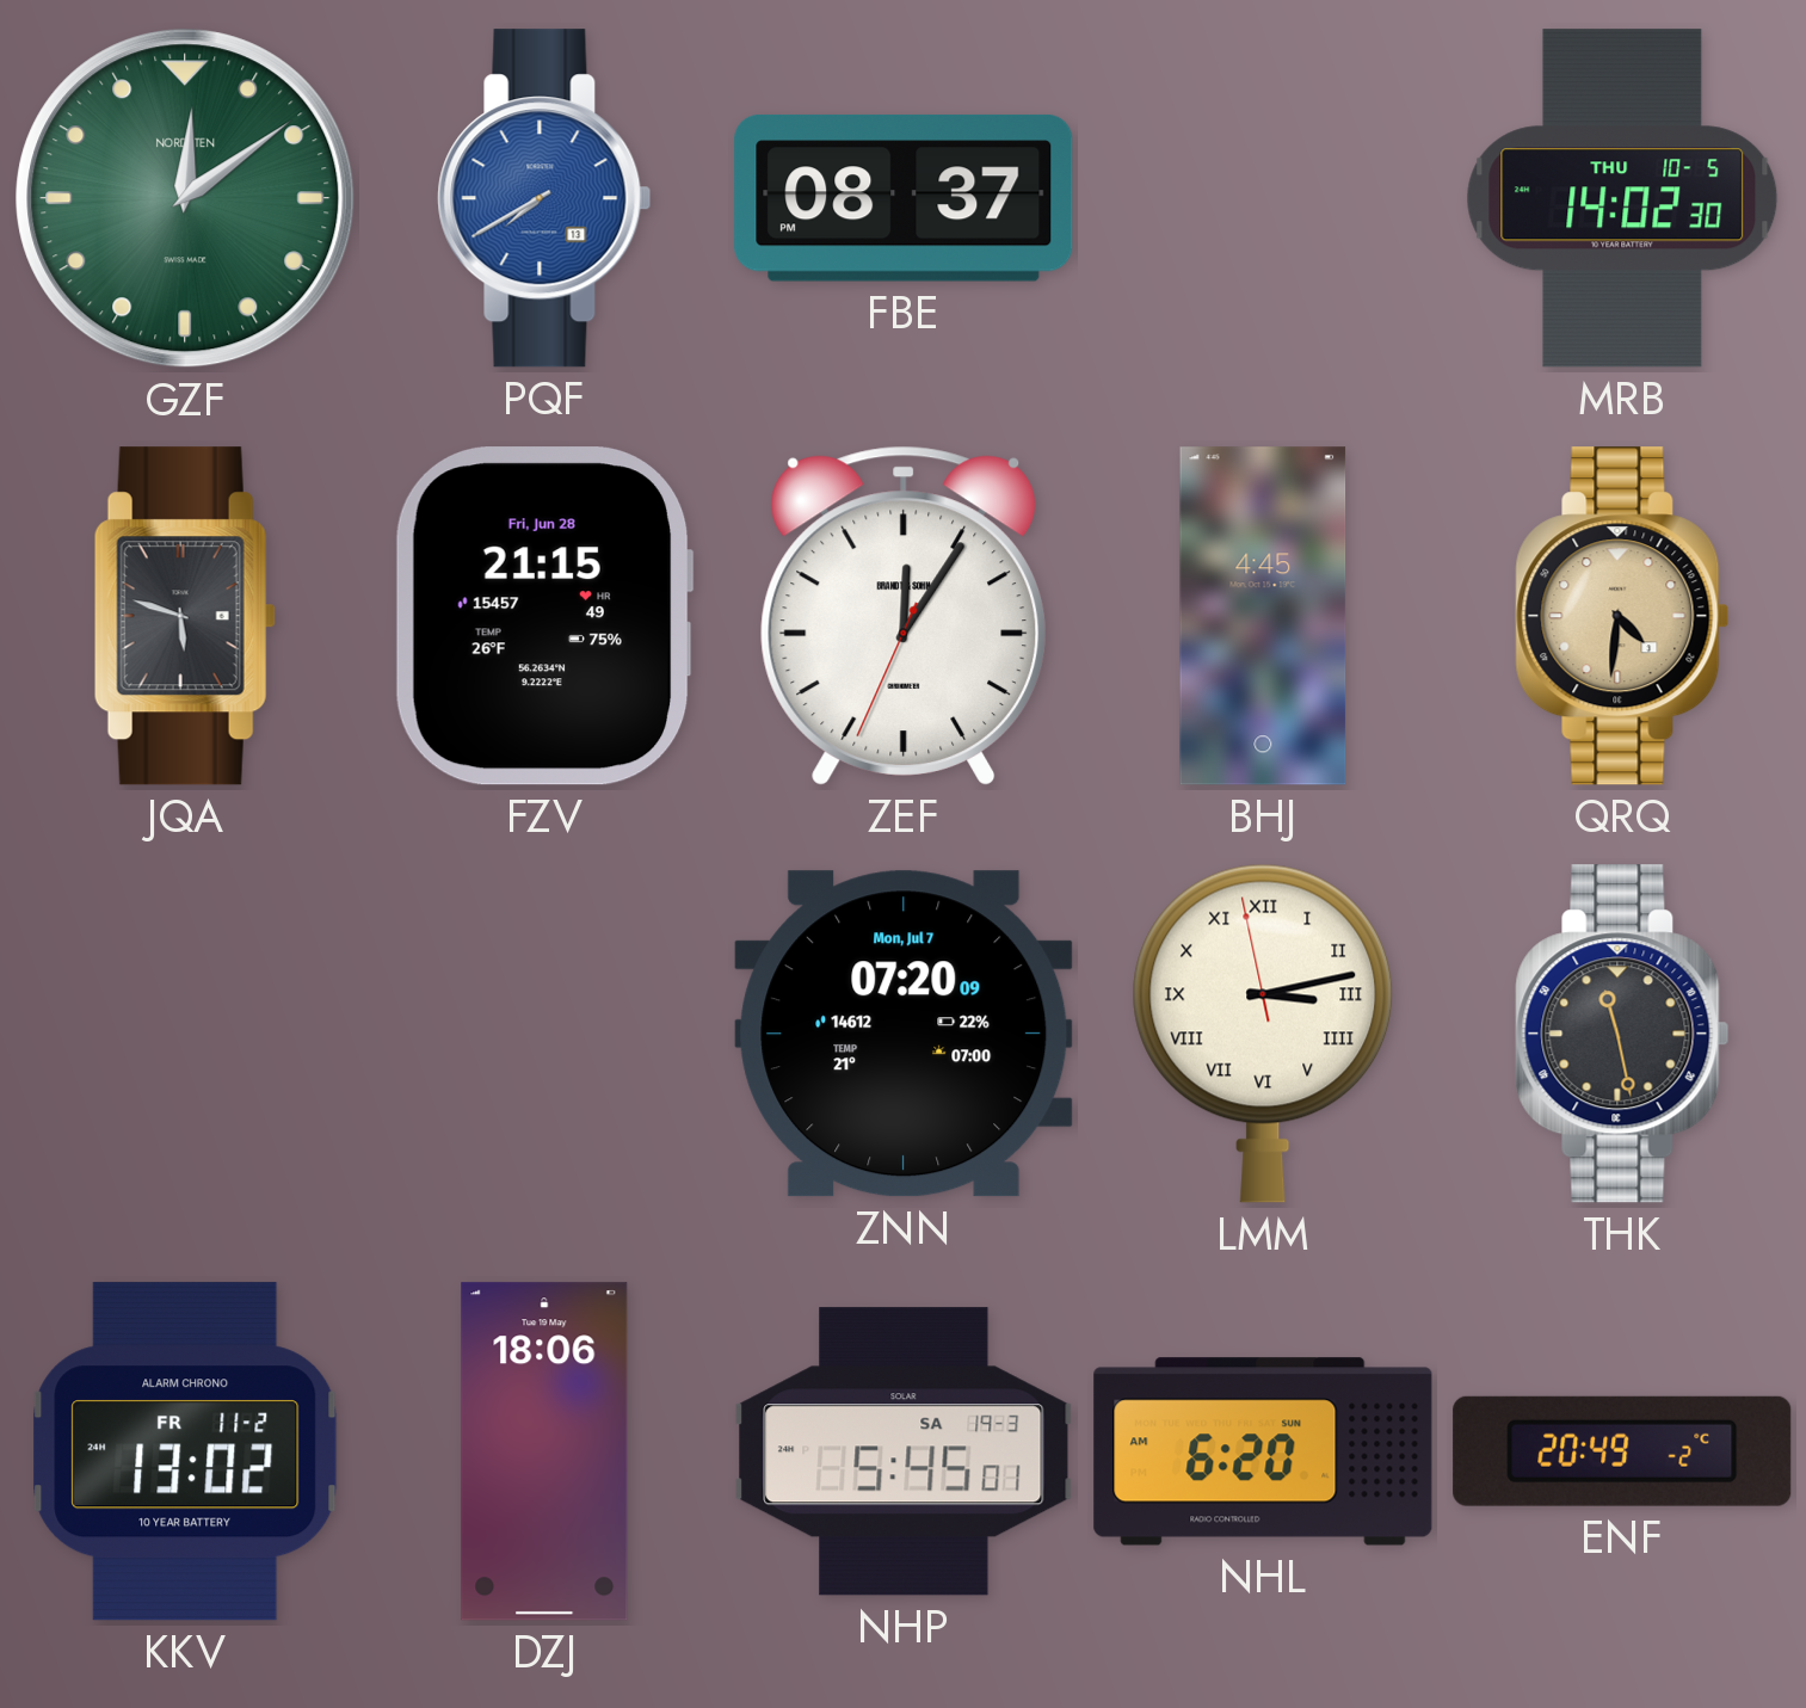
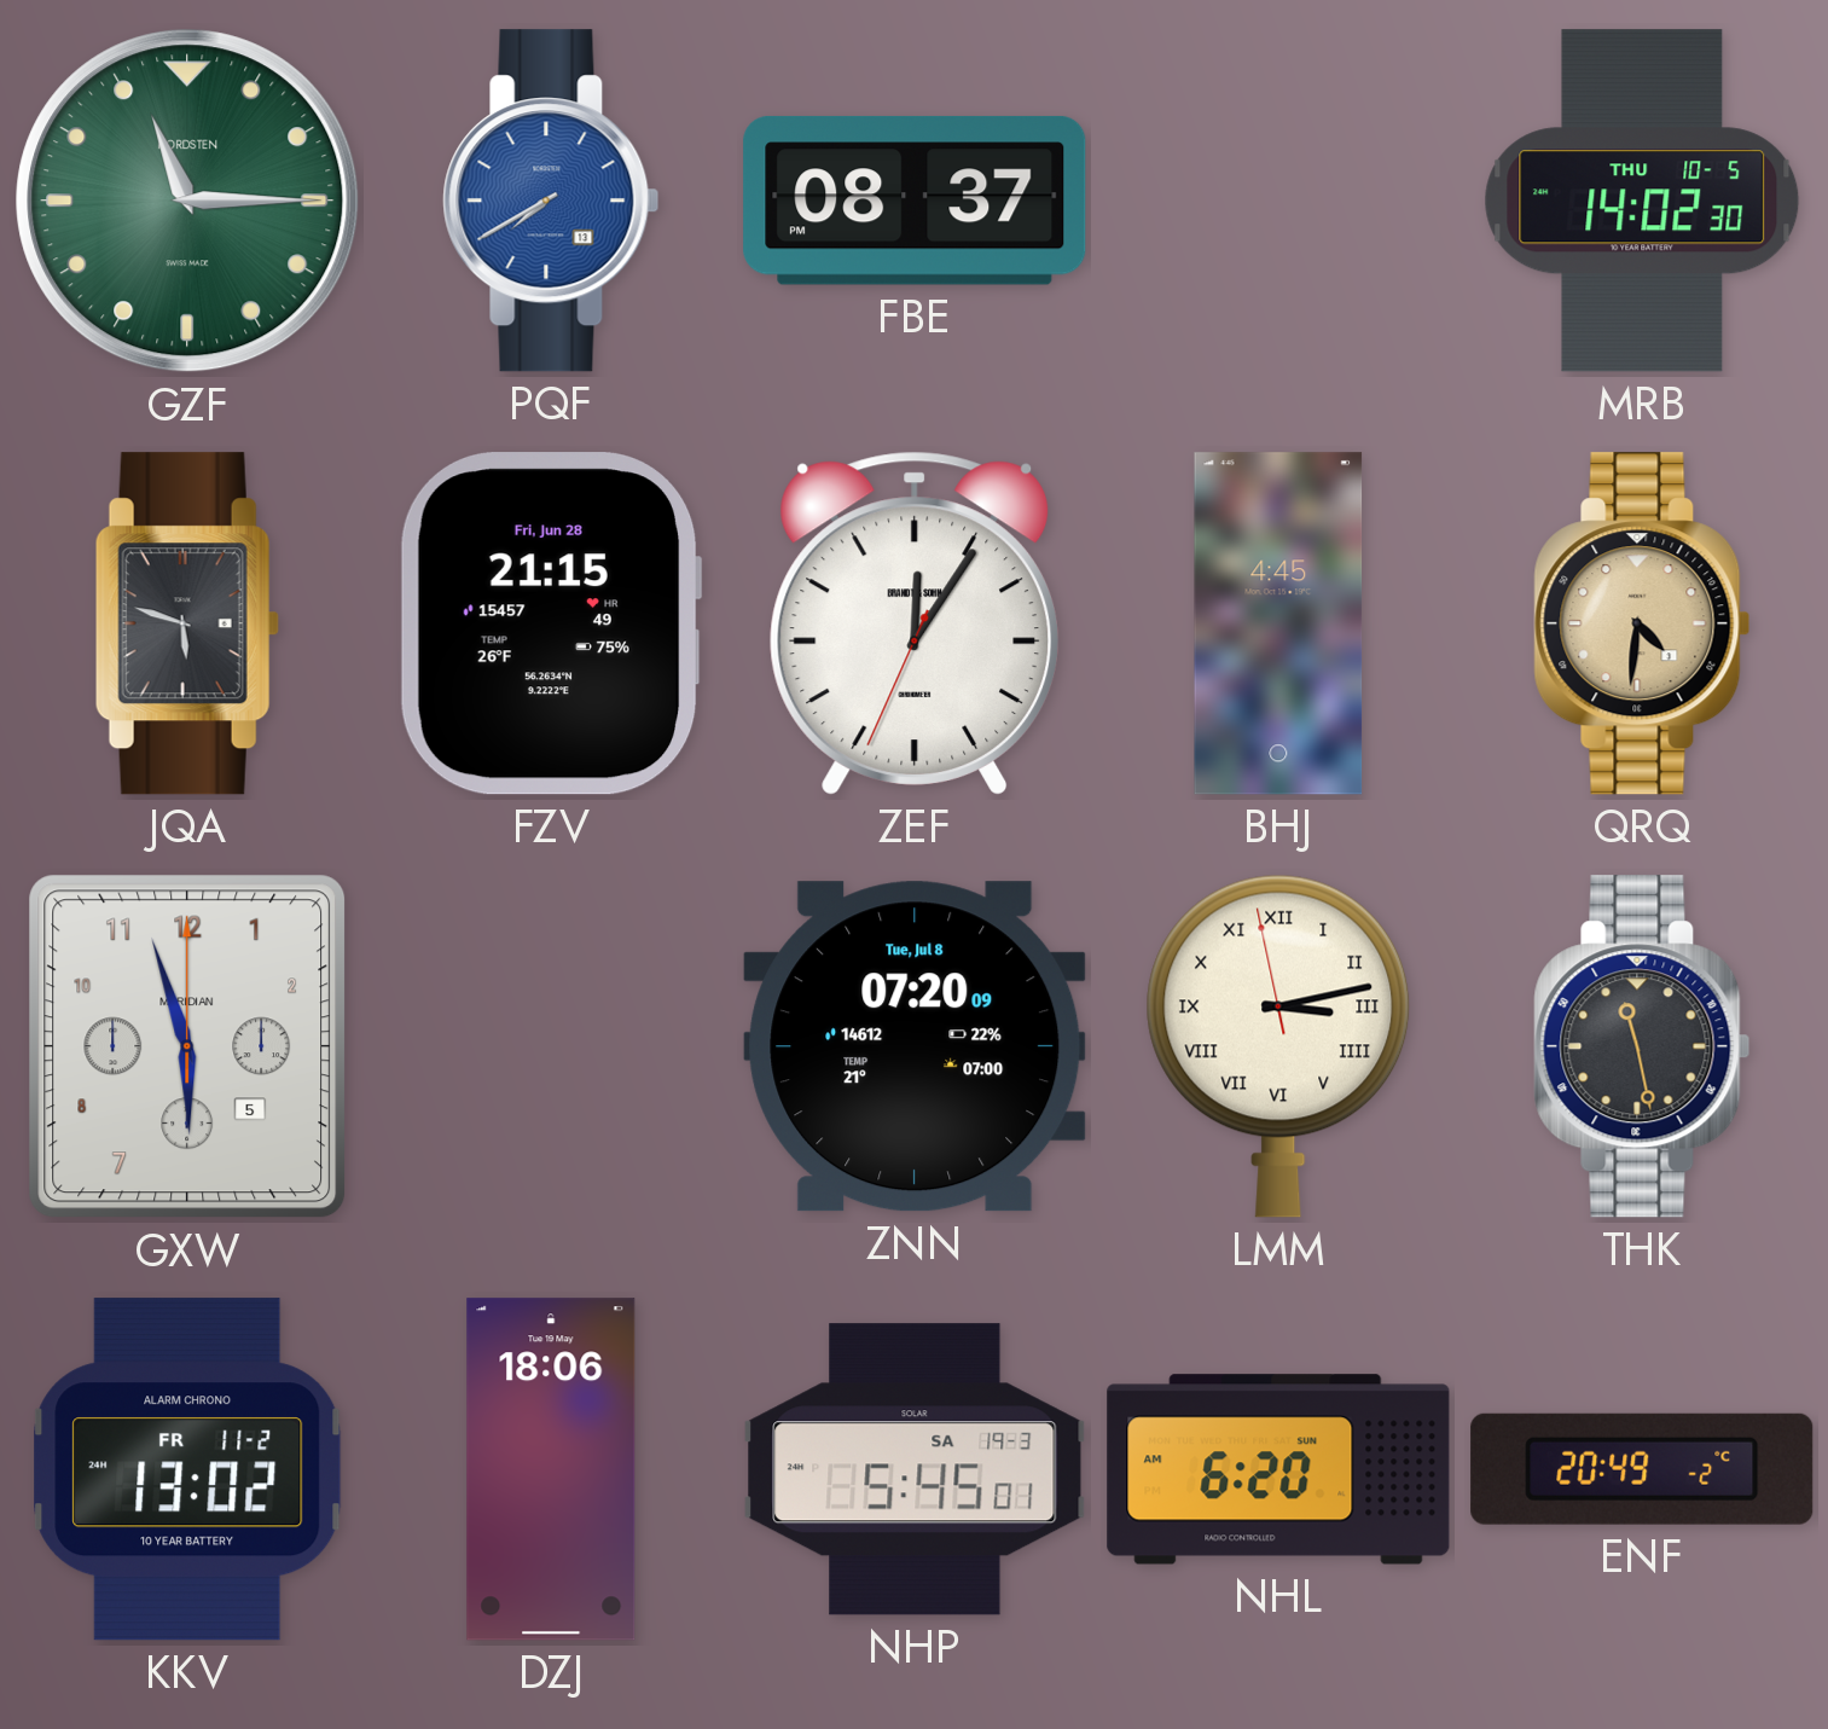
GZF: 12:09 -> 11:15 (187, 201)
GXW: none -> 5:57 (187, 1046)
ZNN date: Mon, Jul 7 -> Tue, Jul 8 (915, 1046)
